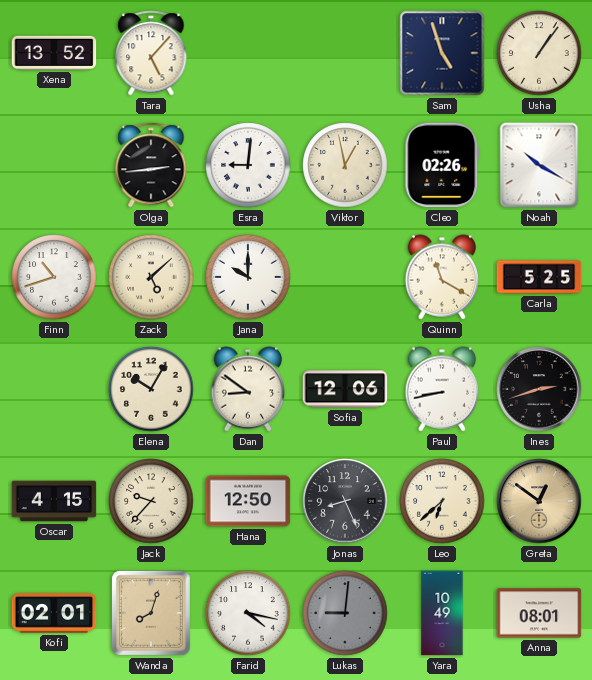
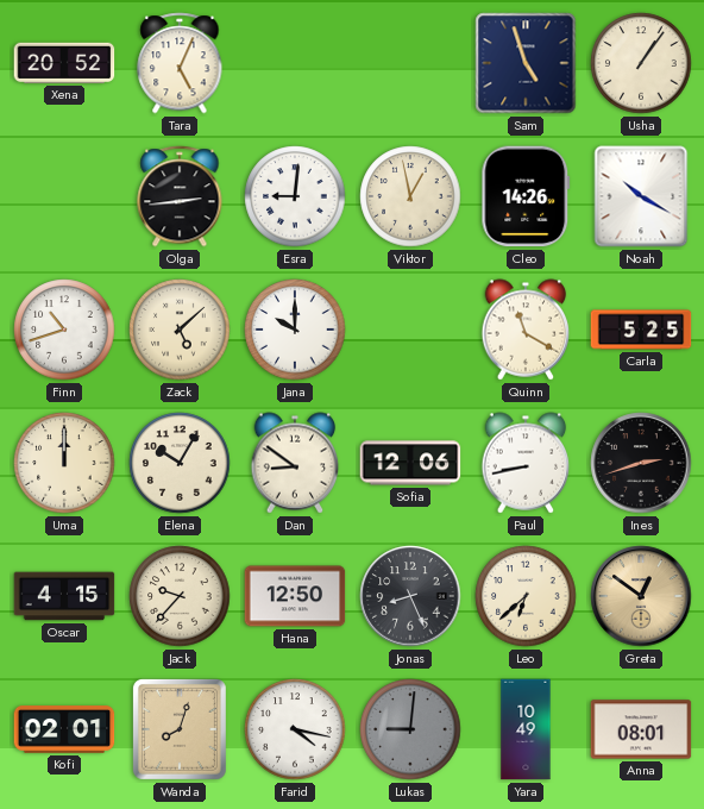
Xena: 13:52 -> 20:52 (64, 63)
Tara: 5:07 -> 5:04 (180, 63)
Cleo: 02:26 -> 14:26 (526, 196)
Uma: none -> 12:00 (64, 463)
